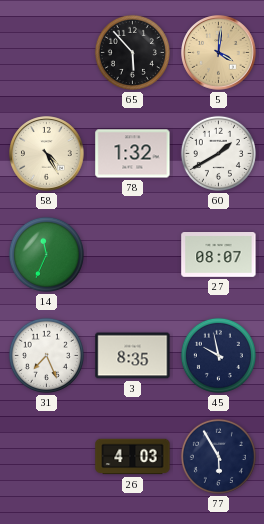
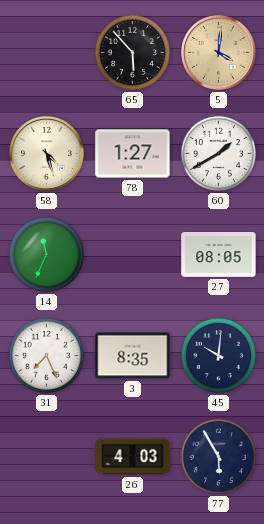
58: 4:25 -> 4:27 (47, 154)
78: 1:32 -> 1:27 (133, 154)
27: 08:07 -> 08:05 (219, 255)
45: 9:58 -> 10:01 (218, 355)
